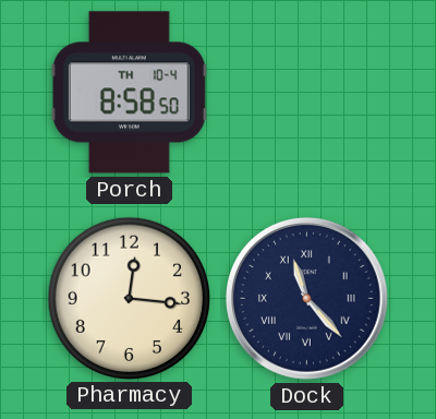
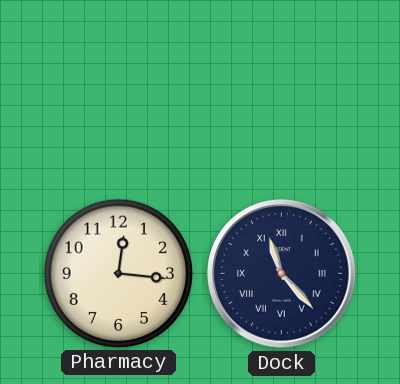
Porch: 8:58 -> none (129, 93)
